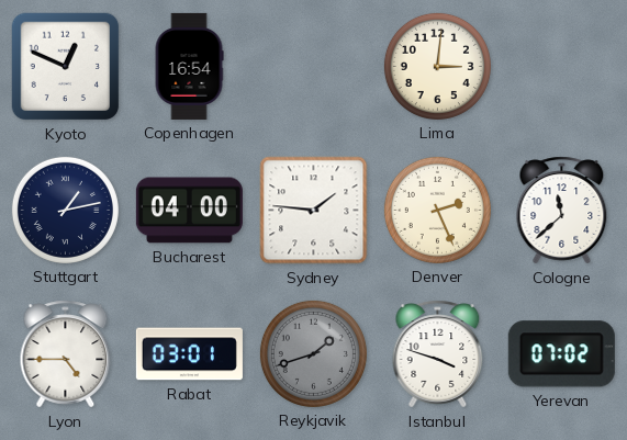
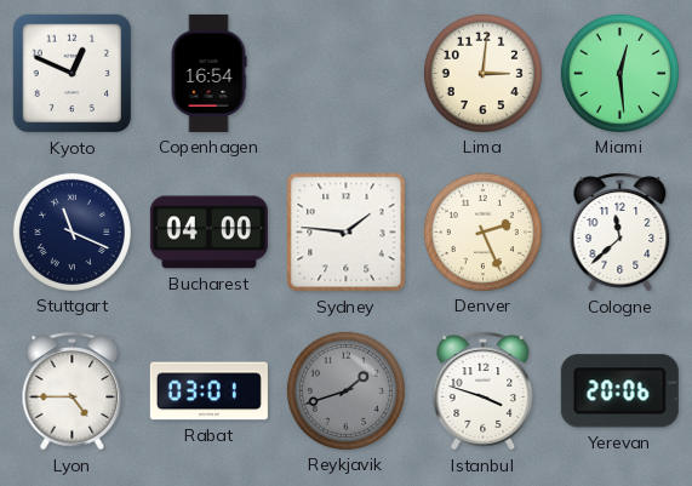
Miami: none -> 12:29 (619, 73)
Stuttgart: 1:13 -> 11:19 (72, 231)
Yerevan: 07:02 -> 20:06 (619, 391)
